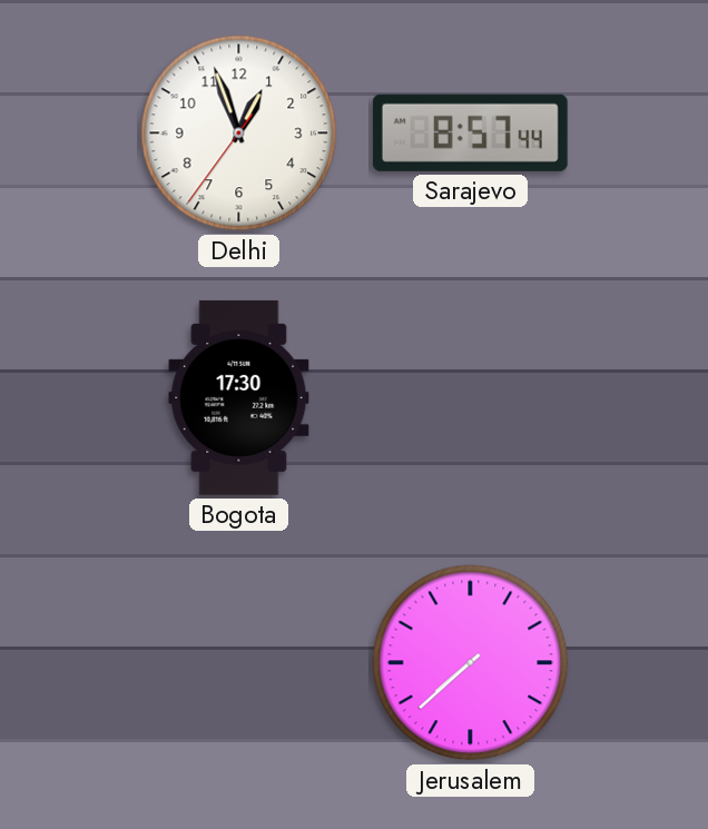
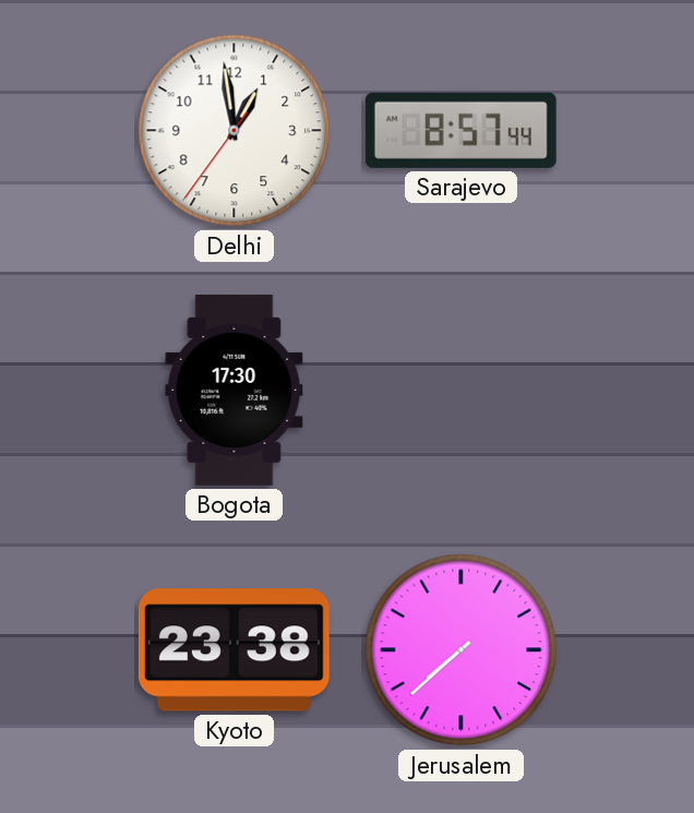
Delhi: 12:56 -> 12:58 (235, 131)
Kyoto: none -> 23:38 (234, 650)
